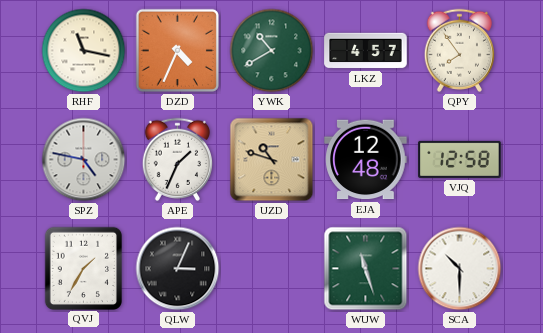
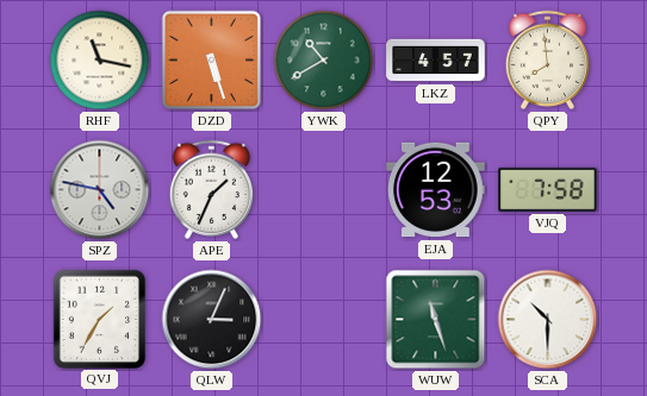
DZD: 4:34 -> 5:27 (211, 59)
QPY: 7:54 -> 7:59 (547, 59)
UZD: 10:48 -> none (272, 160)
EJA: 12:48 -> 12:53 (436, 190)
VJQ: 12:58 -> 7:58 (548, 189)
